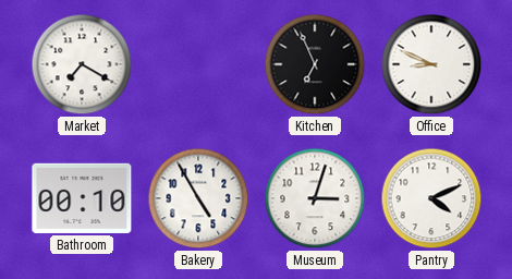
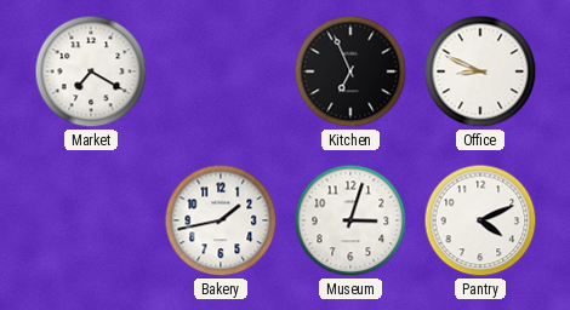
Bathroom: 00:10 -> none (82, 198)
Bakery: 4:55 -> 1:43 (221, 220)
